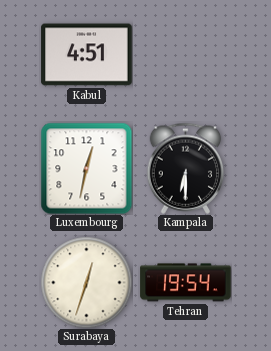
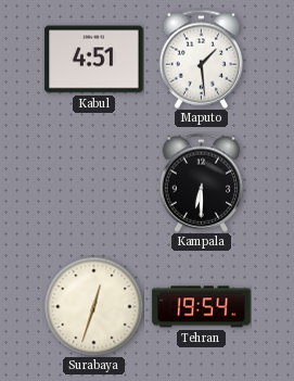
Maputo: none -> 1:29 (202, 59)
Luxembourg: 12:32 -> none (86, 168)
